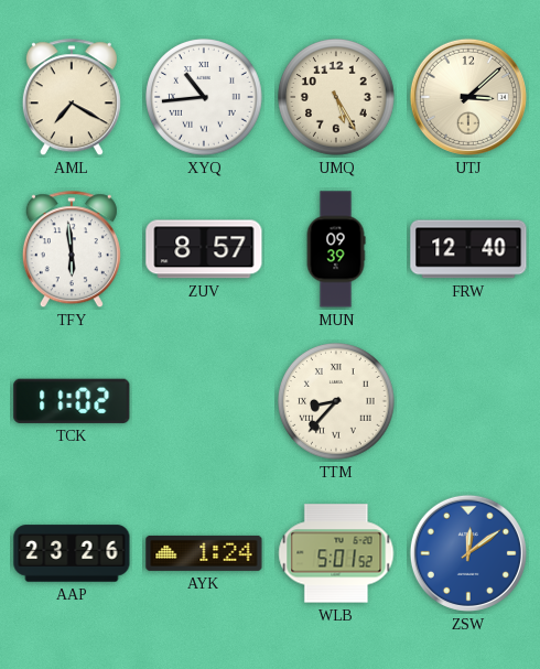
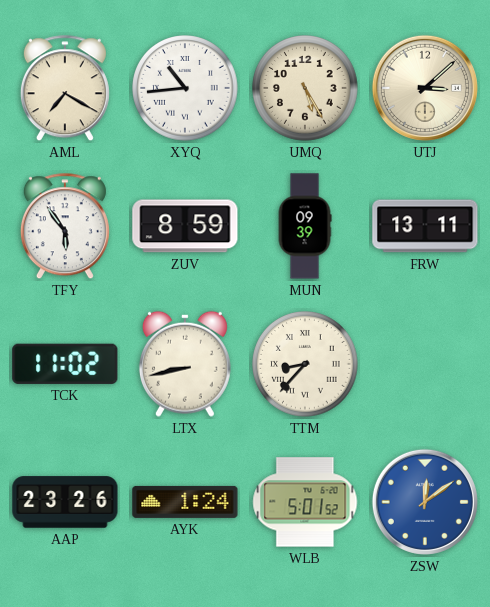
TFY: 5:59 -> 5:54 (65, 227)
ZUV: 8:57 -> 8:59 (185, 226)
FRW: 12:40 -> 13:11 (425, 226)
LTX: none -> 8:43 (185, 364)
